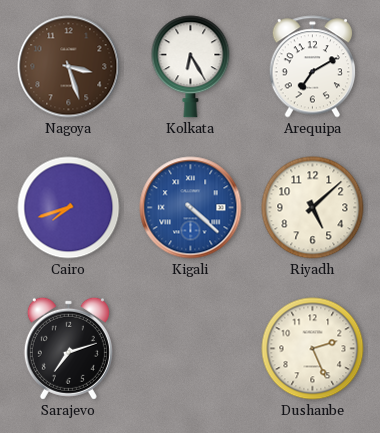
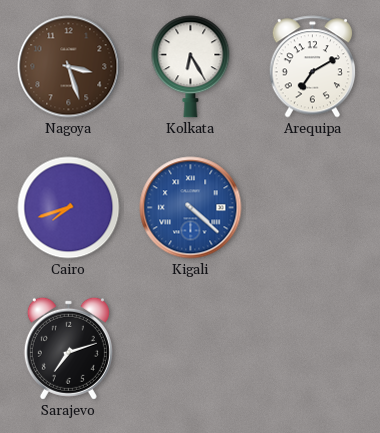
Riyadh: 5:08 -> none (313, 208)
Dushanbe: 2:26 -> none (313, 349)
